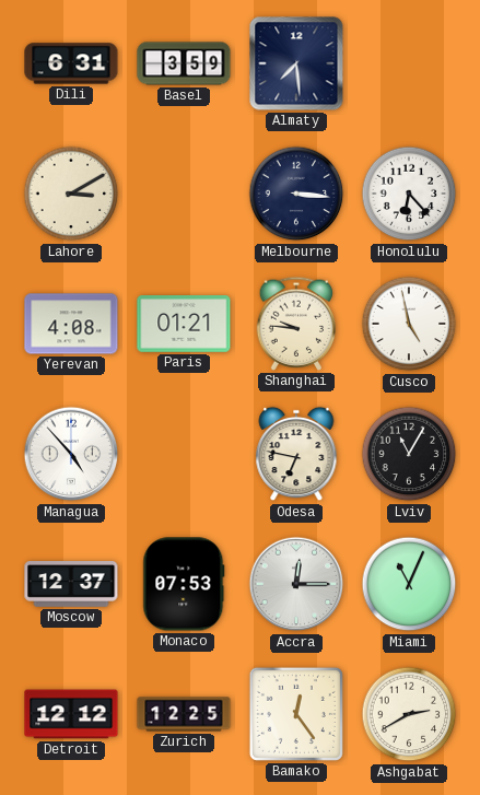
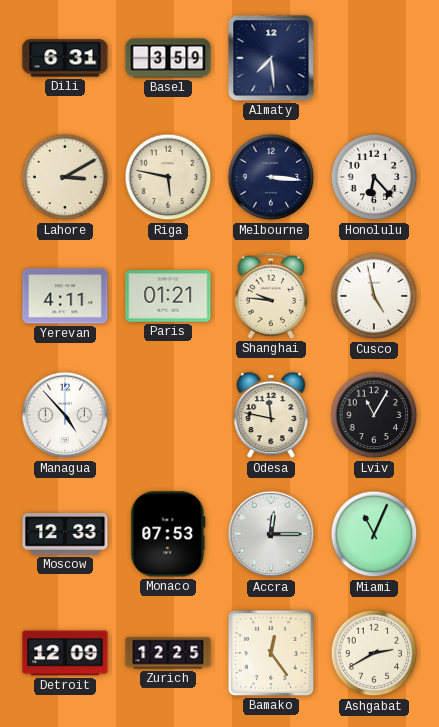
Riga: none -> 5:47 (168, 177)
Yerevan: 4:08 -> 4:11 (65, 296)
Odesa: 6:47 -> 11:47 (271, 415)
Moscow: 12:37 -> 12:33 (65, 535)
Detroit: 12:12 -> 12:09 (65, 653)
